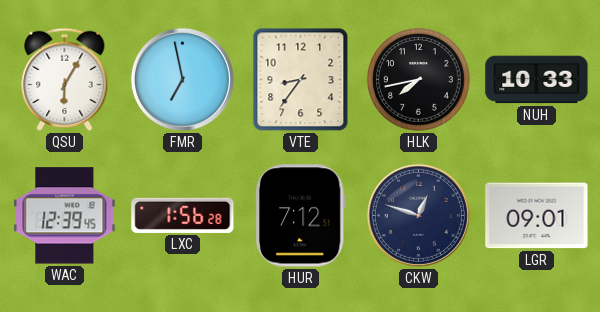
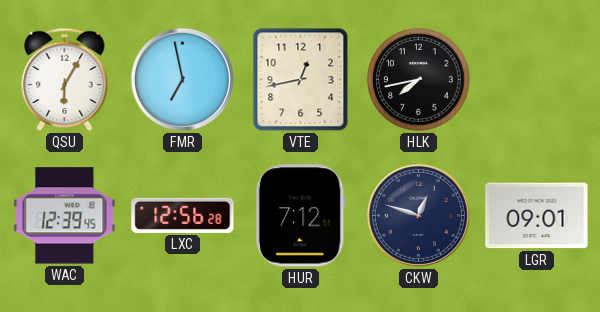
VTE: 8:36 -> 12:43 (301, 80)
NUH: 10:33 -> none (537, 80)
LXC: 1:56 -> 12:56 (183, 215)
